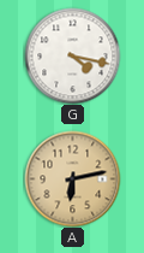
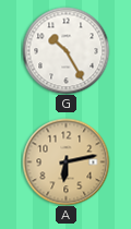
G: 4:17 -> 10:25 (65, 50)
